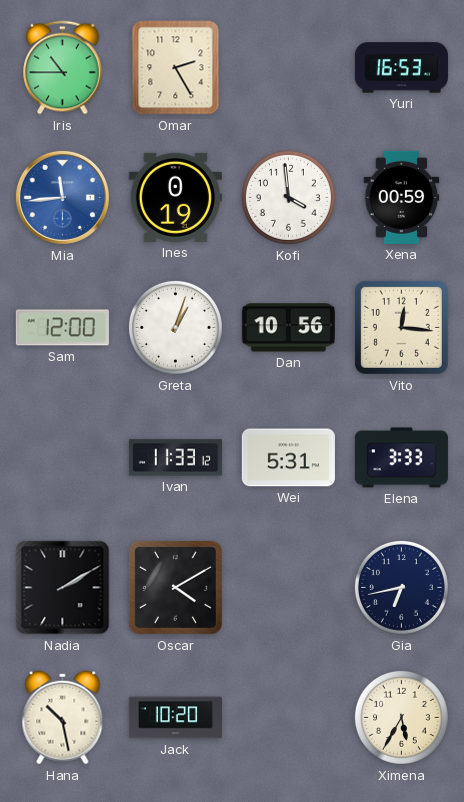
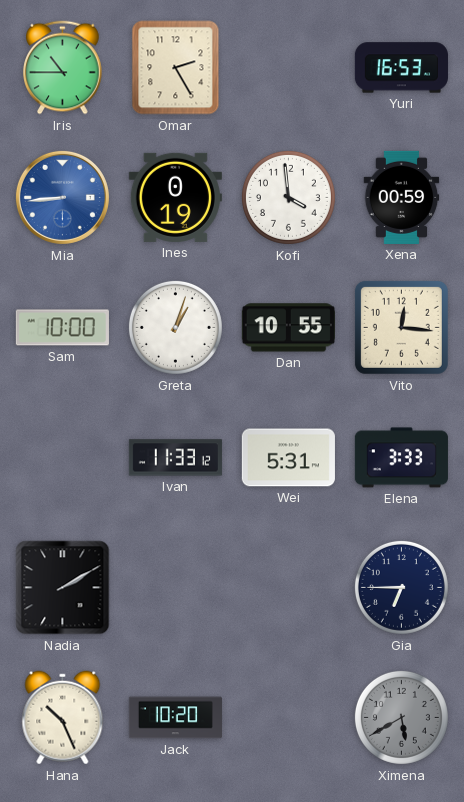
Mia: 11:44 -> 8:44 (62, 197)
Sam: 12:00 -> 10:00 (62, 328)
Dan: 10:56 -> 10:55 (288, 328)
Oscar: 4:10 -> none (175, 587)
Gia: 6:43 -> 6:45 (401, 587)
Hana: 10:28 -> 10:26 (63, 718)
Ximena: 5:35 -> 5:40 (401, 717)
Ximena dial: cream -> grey (401, 717)
